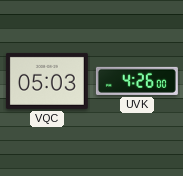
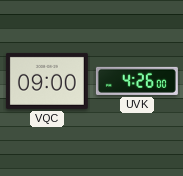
VQC: 05:03 -> 09:00 (47, 81)
